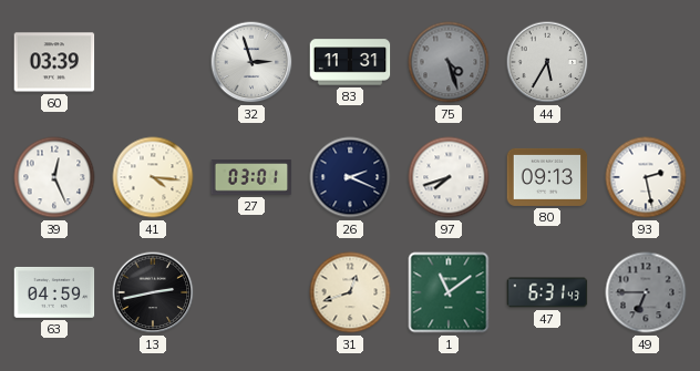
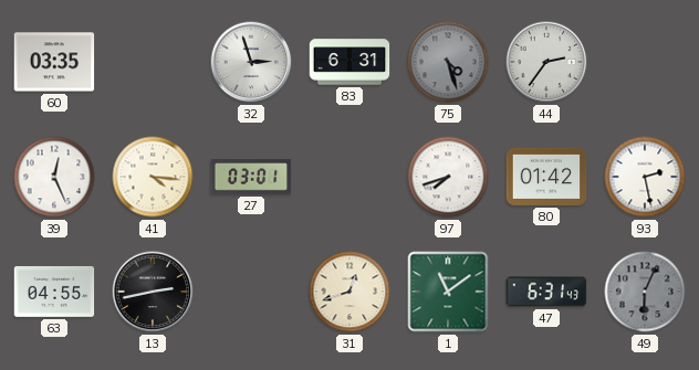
60: 03:39 -> 03:35 (54, 62)
83: 11:31 -> 6:31 (349, 62)
44: 5:35 -> 2:36 (546, 62)
26: 2:19 -> none (350, 177)
80: 09:13 -> 01:42 (546, 177)
63: 04:59 -> 04:55 (54, 292)
49: 6:45 -> 6:04 (645, 292)
